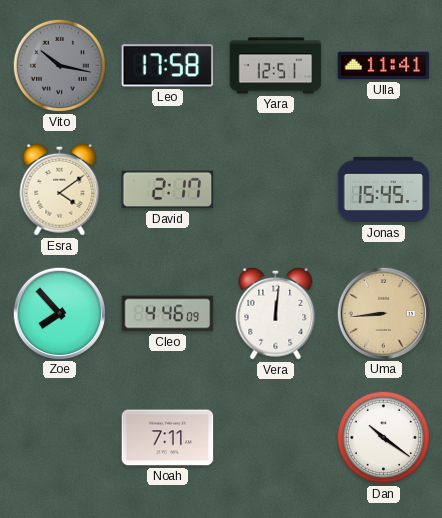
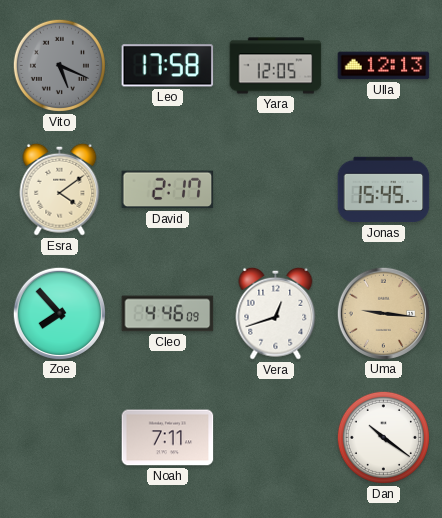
Vito: 10:17 -> 5:19 (59, 65)
Yara: 12:51 -> 12:05 (276, 66)
Ulla: 11:41 -> 12:13 (384, 66)
Vera: 12:01 -> 12:42 (276, 313)
Uma: 8:44 -> 9:16 (383, 313)
